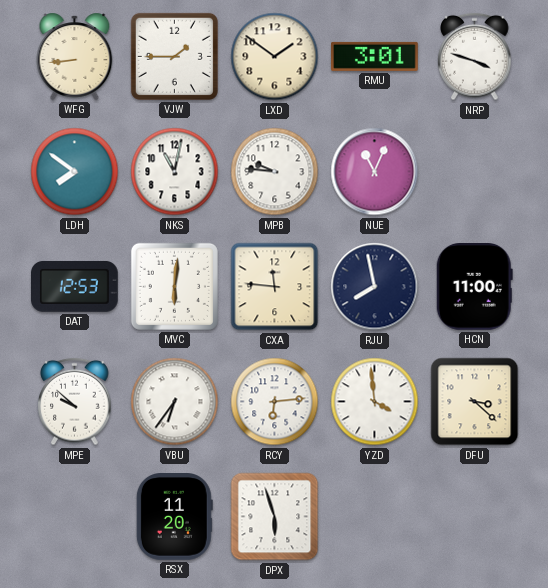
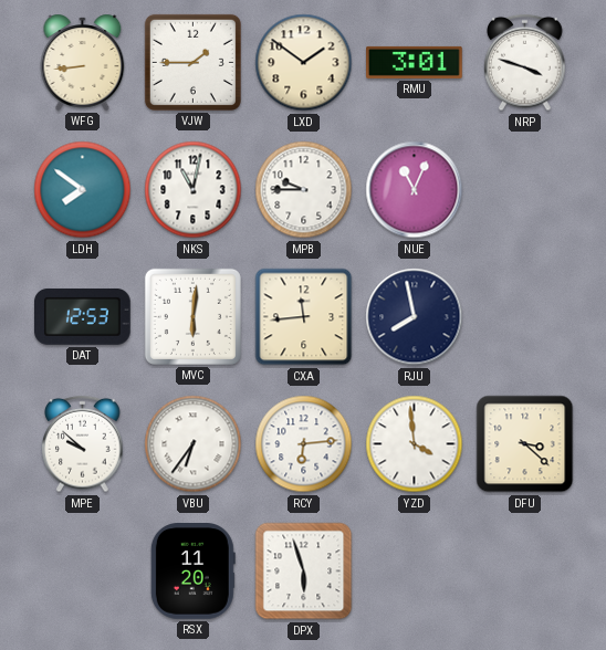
MPB: 9:46 -> 9:45 (304, 190)
CXA: 11:46 -> 11:44 (304, 317)
HCN: 11:00 -> none (474, 287)
